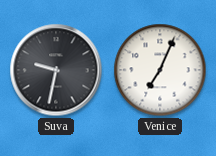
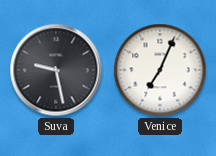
Suva: 9:32 -> 9:28 (56, 70)
